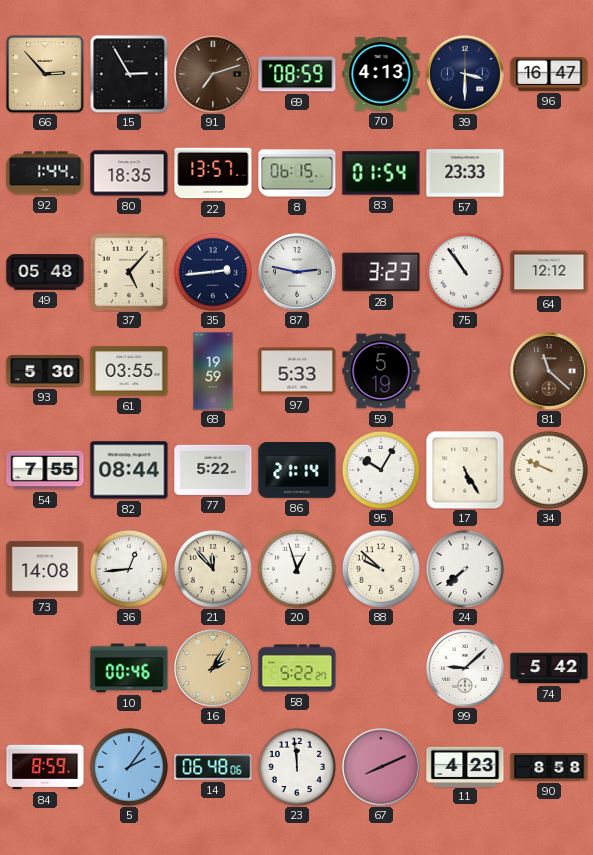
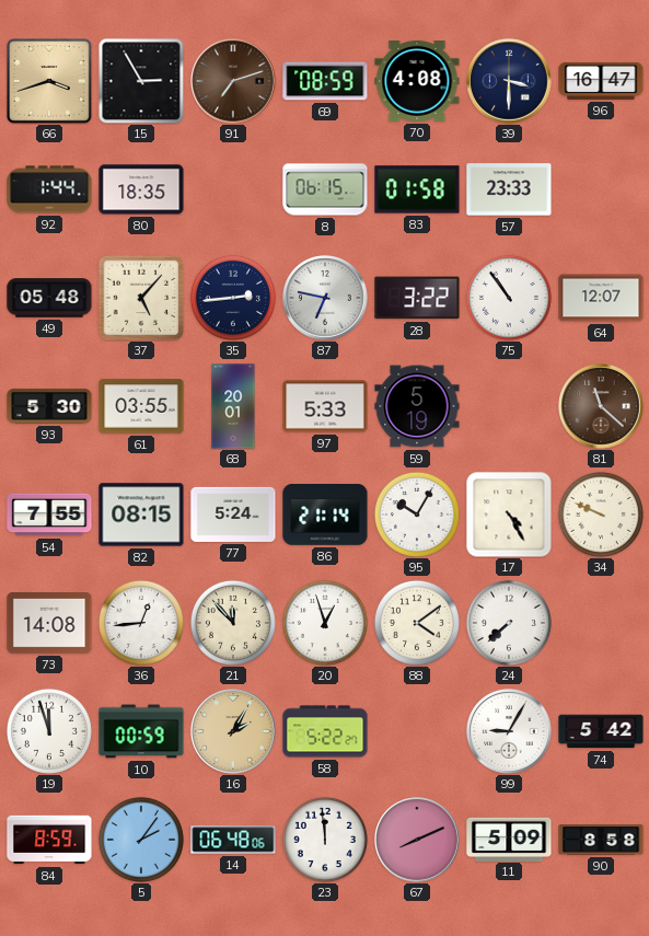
66: 2:53 -> 3:42 (50, 82)
70: 4:13 -> 4:08 (417, 81)
22: 13:57 -> none (213, 173)
83: 01:54 -> 01:58 (417, 189)
87: 2:47 -> 6:47 (325, 298)
28: 3:23 -> 3:22 (417, 298)
64: 12:12 -> 12:07 (601, 298)
68: 19:59 -> 20:01 (233, 406)
82: 08:44 -> 08:15 (141, 515)
77: 5:22 -> 5:24 (233, 515)
17: 5:25 -> 4:25 (509, 515)
88: 9:52 -> 4:09 (417, 623)
19: none -> 11:57 (49, 731)
10: 00:46 -> 00:59 (141, 731)
99: 9:08 -> 9:05 (509, 731)
11: 4:23 -> 5:09 (509, 839)
